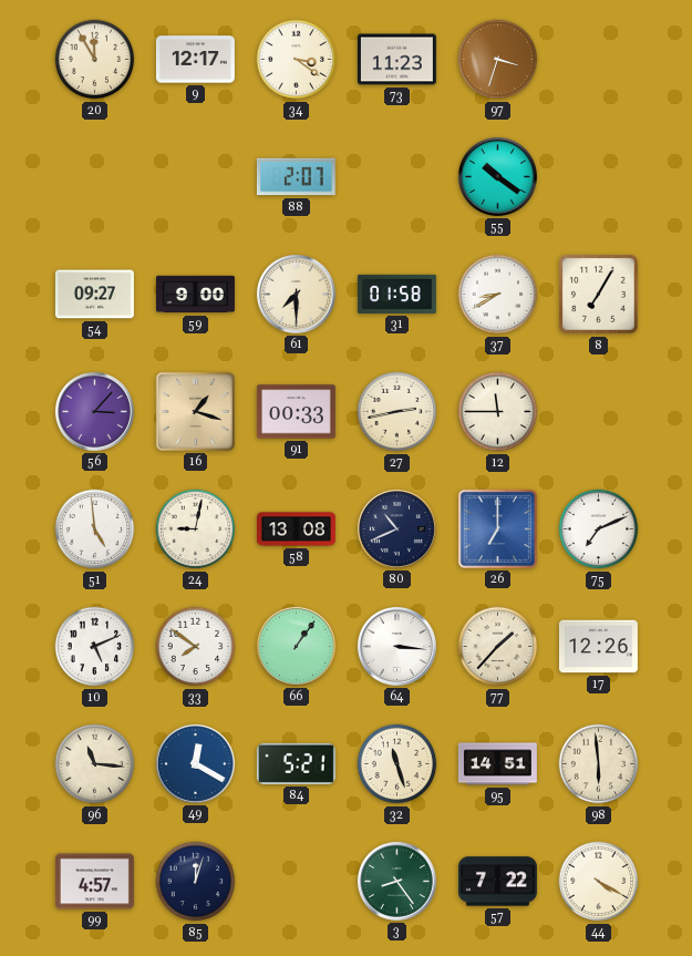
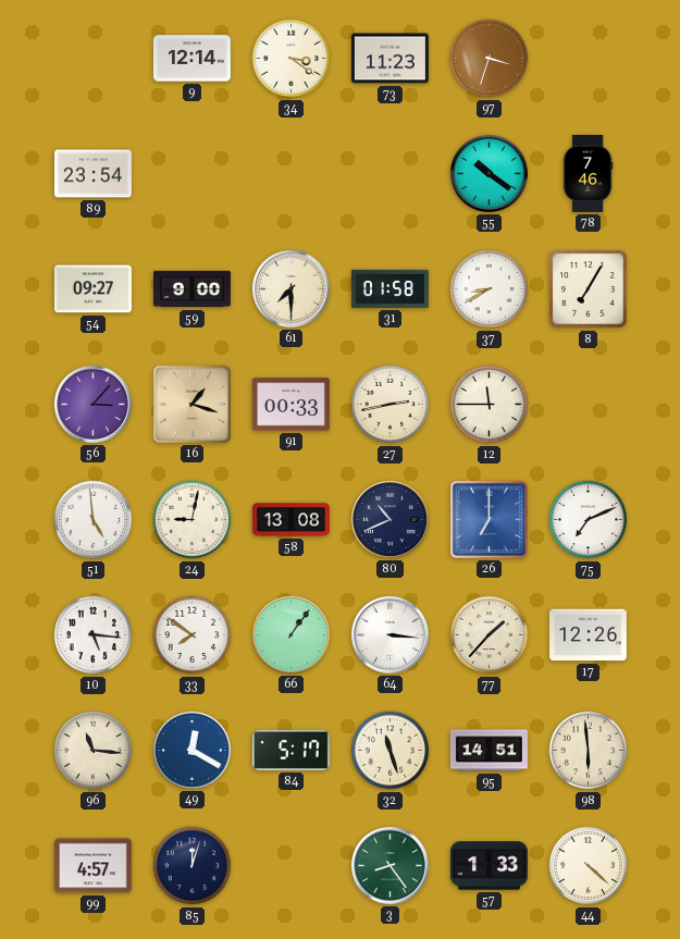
20: 11:55 -> none (95, 60)
9: 12:17 -> 12:14 (191, 59)
89: none -> 23:54 (92, 174)
88: 2:07 -> none (296, 177)
78: none -> 7:46 (588, 173)
10: 5:11 -> 5:16 (94, 635)
84: 5:21 -> 5:17 (290, 750)
57: 7:22 -> 1:33 (489, 866)
44: 4:20 -> 4:22 (589, 866)
